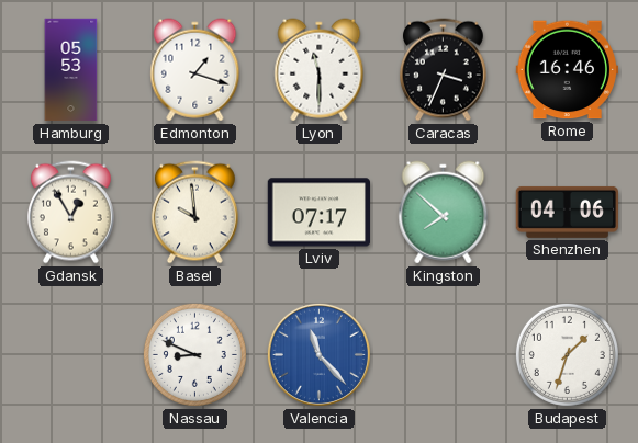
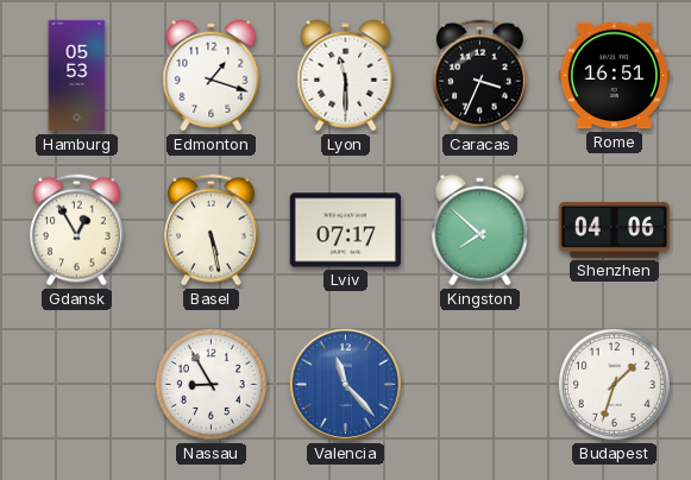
Rome: 16:46 -> 16:51 (614, 76)
Basel: 9:59 -> 5:28 (211, 230)
Nassau: 8:49 -> 8:55 (211, 384)
